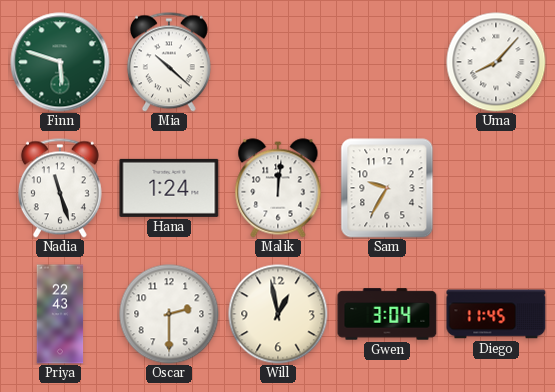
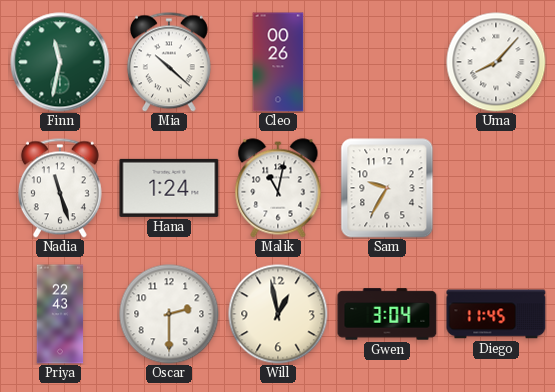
Finn: 5:48 -> 11:32 (60, 62)
Cleo: none -> 00:26 (278, 62)
Malik: 12:01 -> 11:02 (278, 188)
